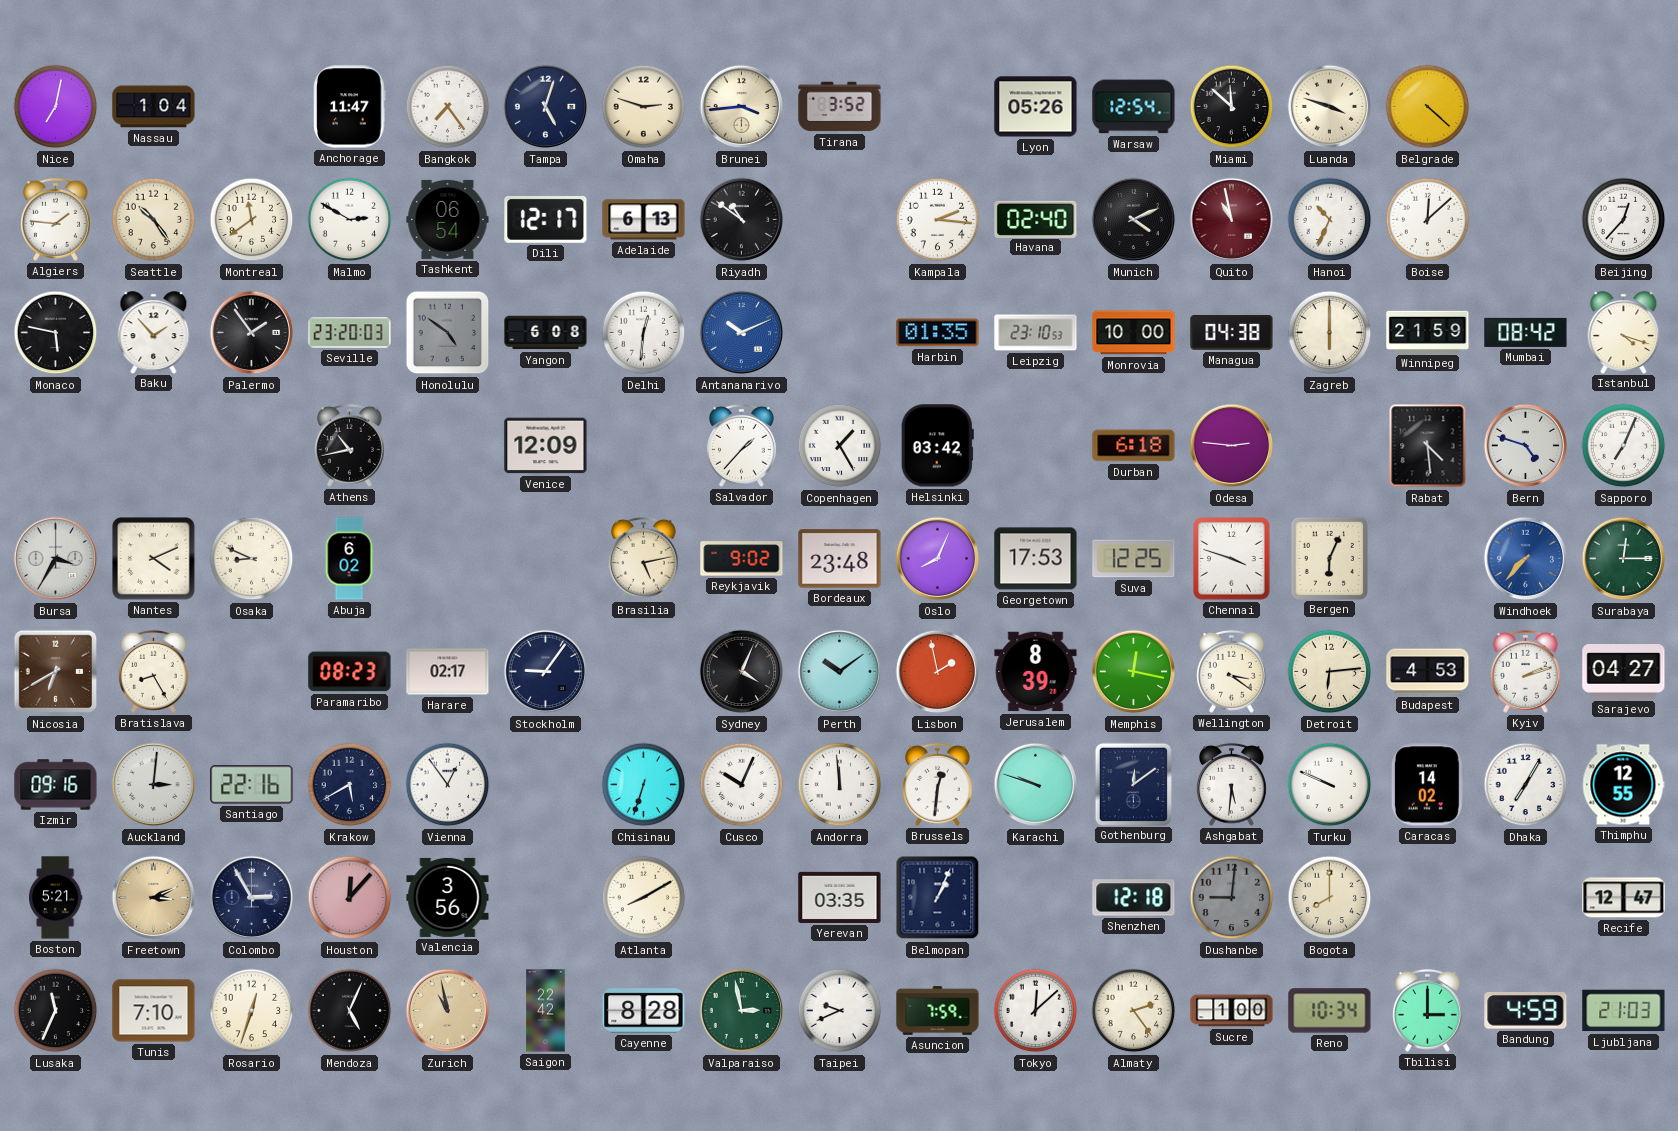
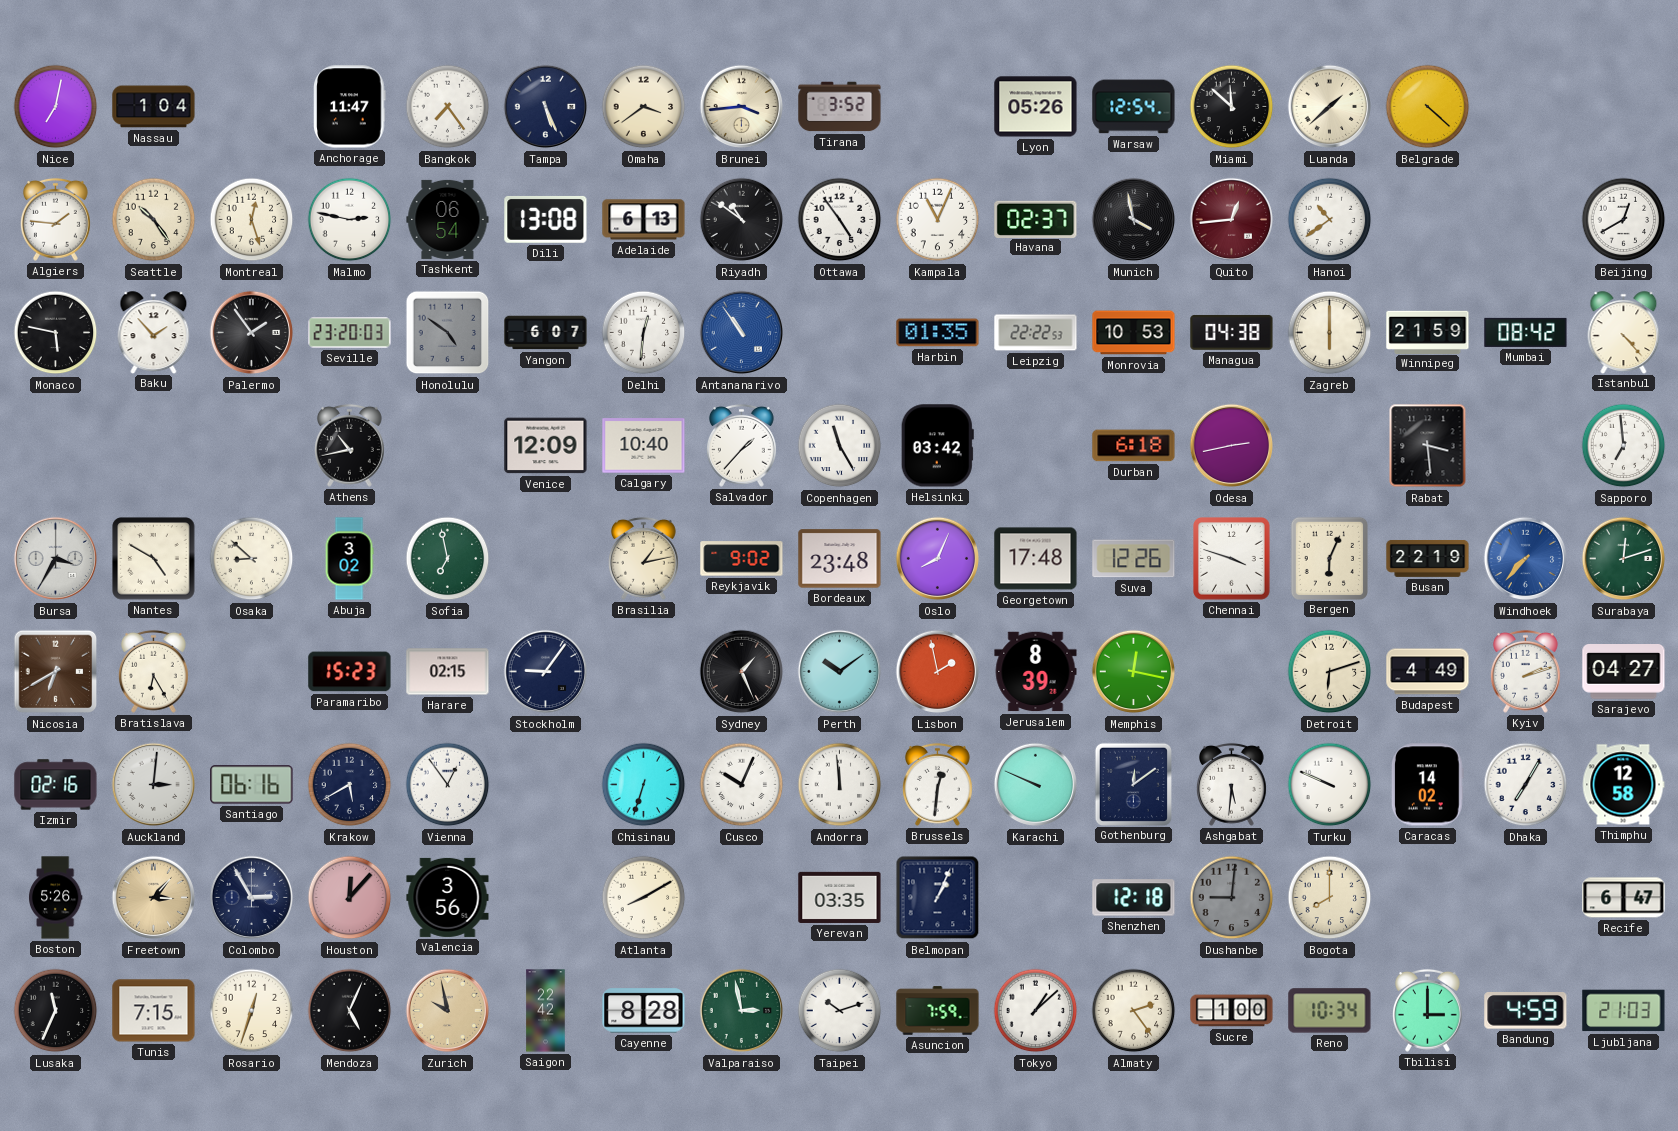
Tampa: 5:03 -> 5:26 (546, 107)
Omaha: 2:48 -> 3:39 (644, 107)
Luanda: 3:48 -> 1:38 (1330, 107)
Montreal: 11:39 -> 12:27 (252, 220)
Malmo: 2:50 -> 2:47 (350, 220)
Dili: 12:17 -> 13:08 (546, 220)
Ottawa: none -> 4:54 (840, 220)
Kampala: 2:16 -> 11:04 (938, 220)
Havana: 02:40 -> 02:37 (1036, 219)
Munich: 4:11 -> 3:58 (1134, 220)
Quito: 10:58 -> 12:44 (1232, 220)
Hanoi: 10:34 -> 10:39 (1330, 220)
Boise: 12:08 -> none (1428, 220)
Beijing: 12:37 -> 12:40 (1624, 220)
Yangon: 6:08 -> 6:07 (546, 333)
Antananarivo: 10:11 -> 10:54 (742, 333)
Leipzig: 23:10 -> 22:22 (1036, 333)
Monrovia: 10:00 -> 10:53 (1134, 333)
Istanbul: 4:18 -> 4:23 (1624, 332)
Calgary: none -> 10:40 (644, 446)
Copenhagen: 1:25 -> 11:25 (840, 446)
Odesa: 2:46 -> 2:43 (1232, 446)
Rabat: 4:29 -> 3:29 (1428, 446)
Bern: 4:48 -> none (1526, 446)
Sapporo: 7:04 -> 6:59 (1624, 446)
Nantes: 4:11 -> 4:50 (154, 559)
Osaka: 8:49 -> 8:52 (252, 559)
Abuja: 6:02 -> 3:02 (349, 559)
Sofia: none -> 6:58 (448, 559)
Brasilia: 5:13 -> 1:13 (643, 558)
Georgetown: 17:53 -> 17:48 (1036, 559)
Suva: 12:25 -> 12:26 (1134, 559)
Busan: none -> 22:19 (1428, 558)
Surabaya: 12:15 -> 12:12 (1624, 559)
Bratislava: 8:25 -> 6:25 (153, 671)
Paramaribo: 08:23 -> 15:23 (350, 672)
Harare: 02:17 -> 02:15 (448, 672)
Sydney: 4:04 -> 1:26 (742, 672)
Wellington: 3:21 -> none (1231, 671)
Detroit: 6:14 -> 6:12 (1330, 672)
Budapest: 4:53 -> 4:49 (1428, 672)
Izmir: 09:16 -> 02:16 (56, 785)
Santiago: 22:16 -> 06:16 (252, 785)
Karachi: 9:48 -> 9:49 (1036, 785)
Thimphu: 12:55 -> 12:58 (1623, 785)
Boston: 5:21 -> 5:26 (55, 898)
Freetown: 3:11 -> 3:07 (154, 898)
Recife: 12:47 -> 6:47 (1624, 898)
Tunis: 7:10 -> 7:15 (154, 1011)
Zurich: 10:58 -> 9:58 (448, 1011)
Taipei: 9:41 -> 10:12 (840, 1011)
Tokyo: 12:08 -> 1:08 (1036, 1011)
